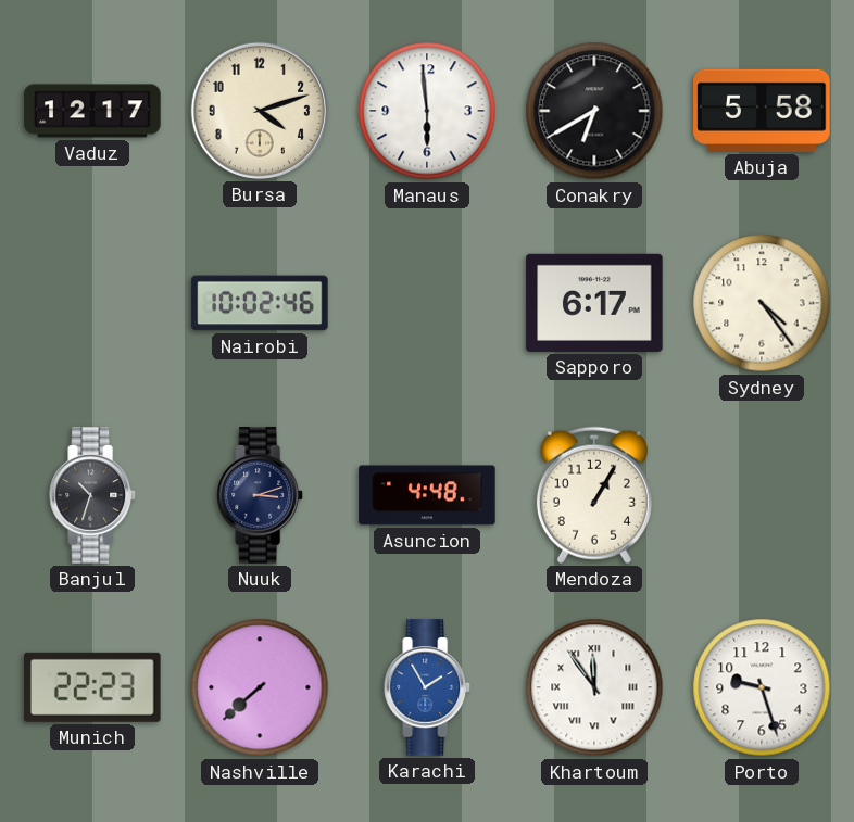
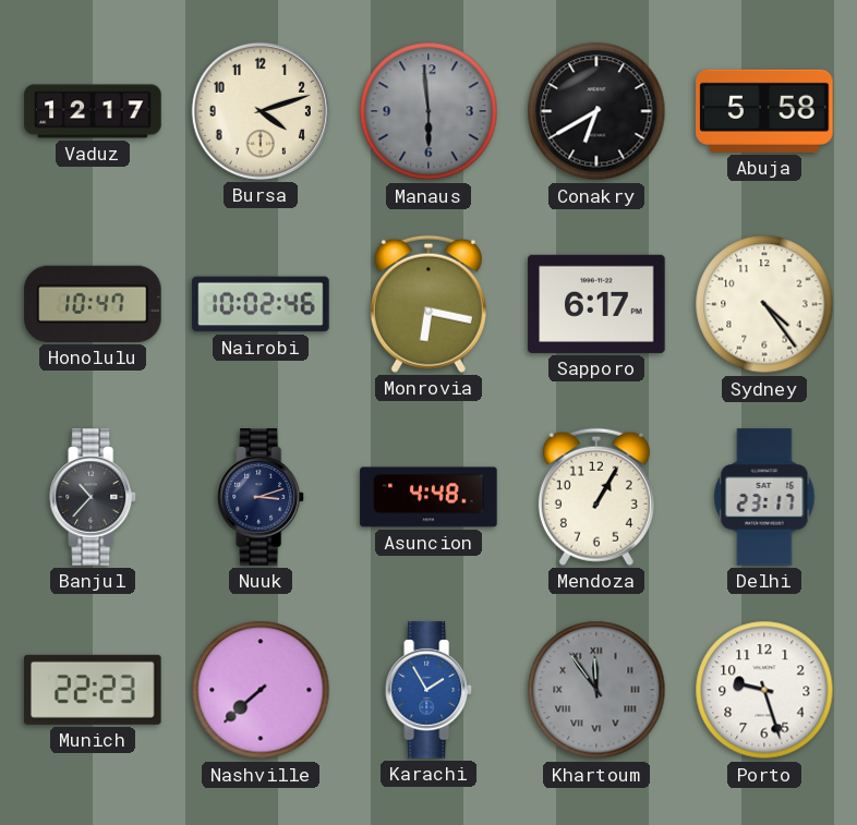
Manaus dial: white -> grey (428, 111)
Honolulu: none -> 10:47 (93, 304)
Monrovia: none -> 6:17 (428, 304)
Banjul: 10:33 -> 10:37 (94, 497)
Delhi: none -> 23:17 (764, 497)
Khartoum dial: white -> grey (596, 690)
